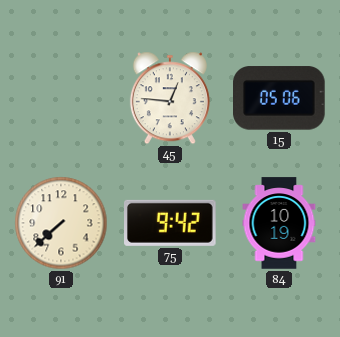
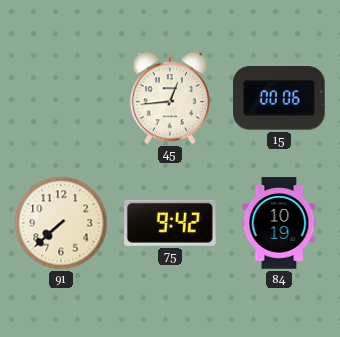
45: 12:46 -> 12:44 (170, 98)
15: 05:06 -> 00:06 (280, 98)
